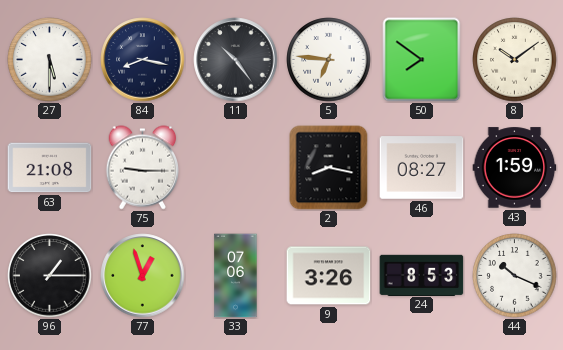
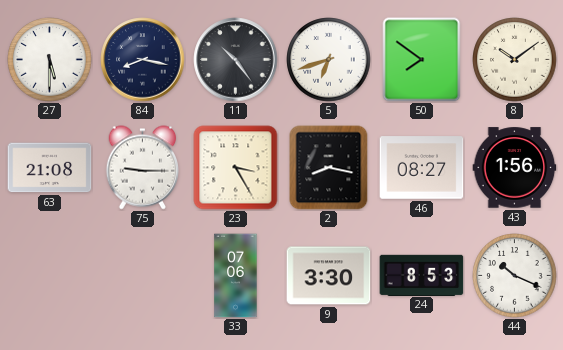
5: 6:46 -> 6:42 (329, 60)
23: none -> 3:25 (236, 168)
43: 1:59 -> 1:56 (515, 168)
96: 1:15 -> none (50, 276)
77: 12:57 -> none (143, 276)
9: 3:26 -> 3:30 (329, 276)
